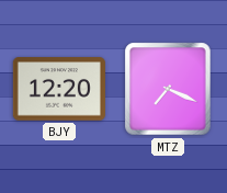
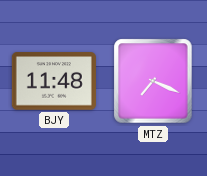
BJY: 12:20 -> 11:48 (54, 81)
